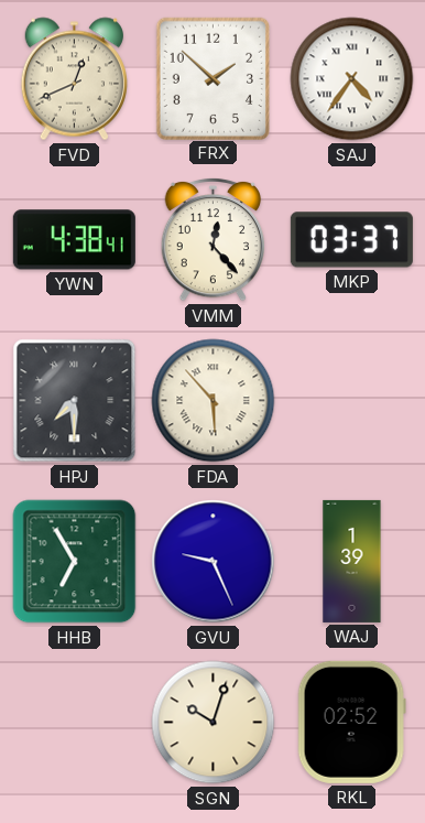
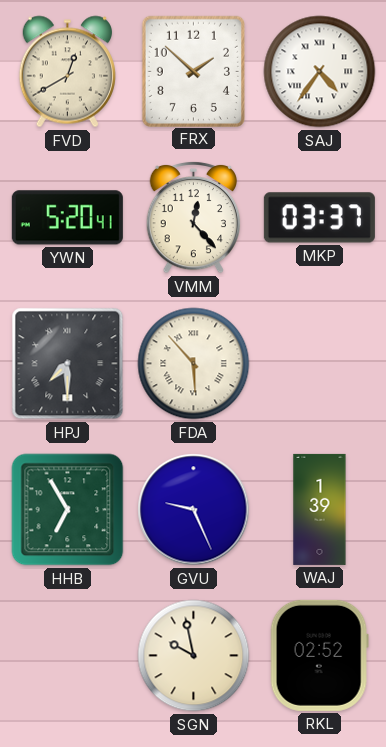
FVD: 12:41 -> 12:40 (67, 72)
YWN: 4:38 -> 5:20 (67, 218)
SGN: 10:03 -> 9:58 (194, 656)
